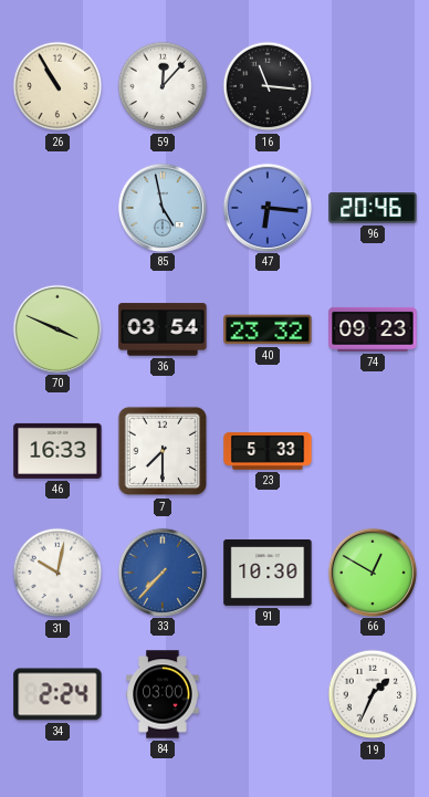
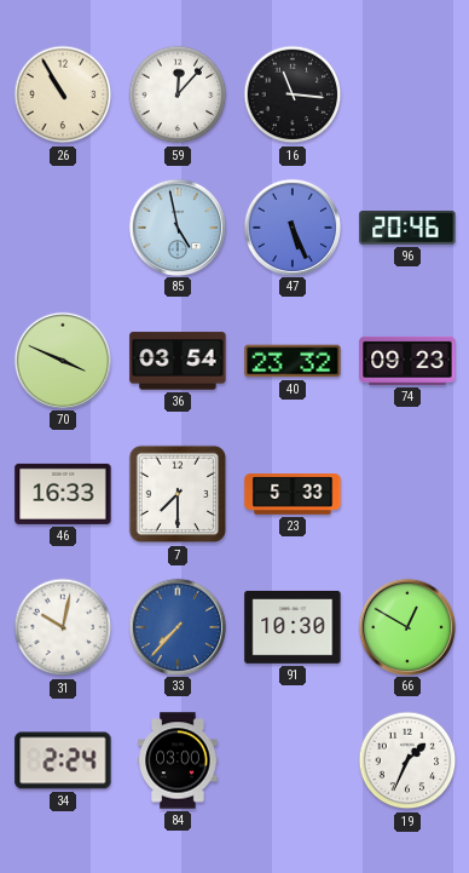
47: 6:16 -> 5:26 (291, 226)
